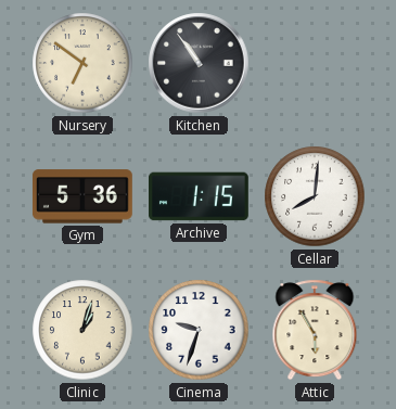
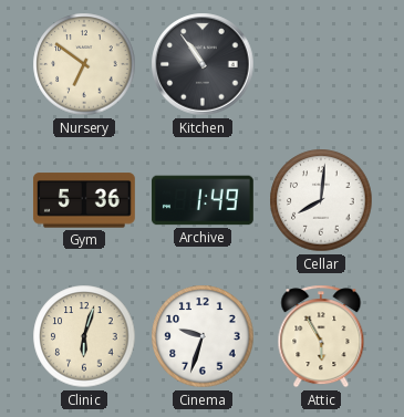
Archive: 1:15 -> 1:49 (204, 200)
Clinic: 1:03 -> 6:03 (84, 336)
